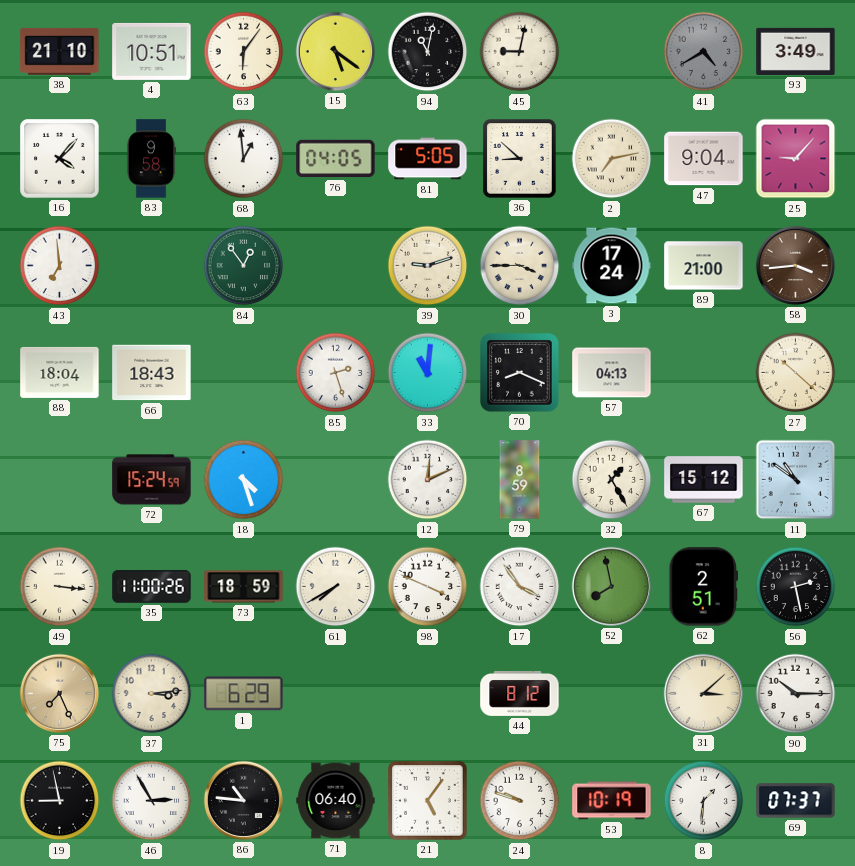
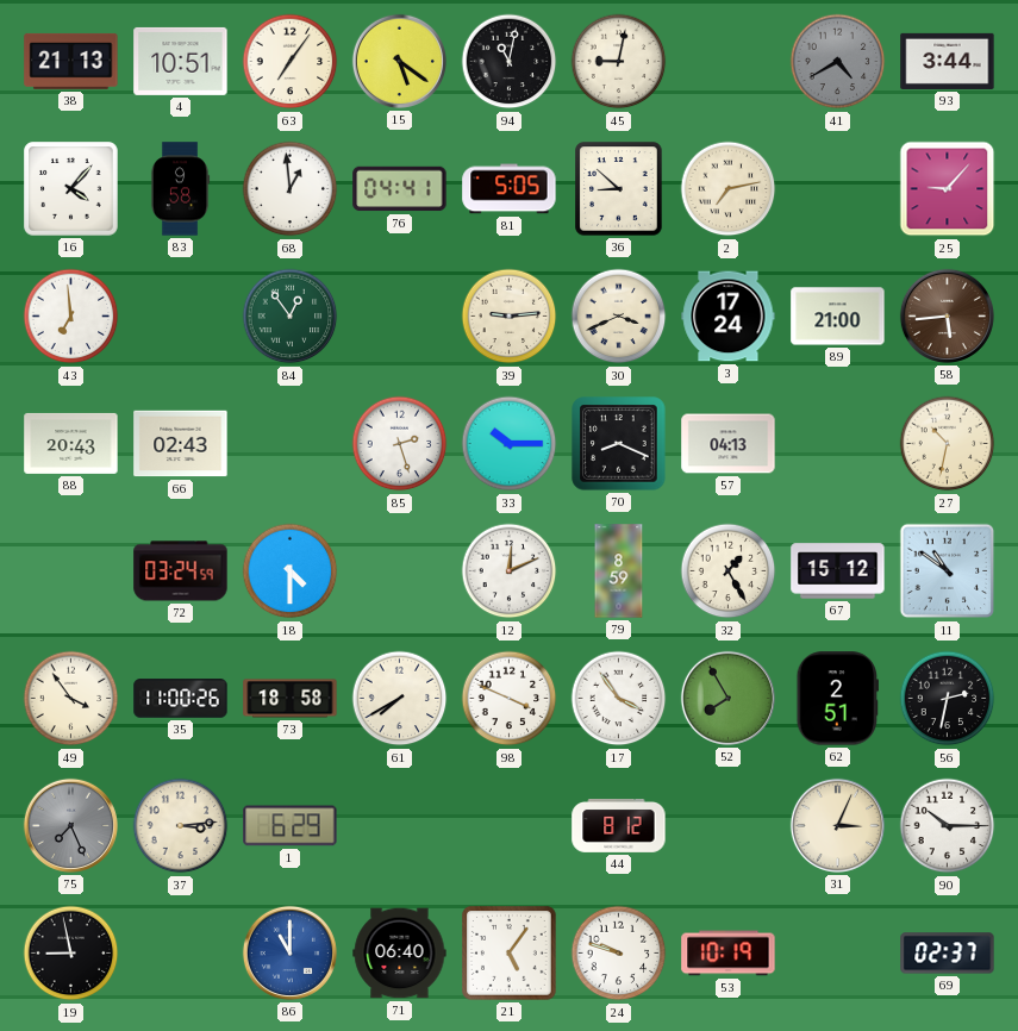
38: 21:10 -> 21:13 (71, 61)
63: 6:06 -> 7:06 (291, 62)
93: 3:49 -> 3:44 (948, 61)
76: 04:05 -> 04:41 (400, 189)
47: 9:04 -> none (704, 159)
39: 9:12 -> 9:14 (510, 317)
30: 3:45 -> 3:41 (619, 317)
58: 3:44 -> 5:44 (947, 315)
88: 18:04 -> 20:43 (71, 443)
66: 18:43 -> 02:43 (181, 444)
33: 11:01 -> 10:15 (510, 444)
27: 10:22 -> 10:32 (948, 444)
72: 15:24 -> 03:24 (181, 571)
18: 4:27 -> 4:30 (291, 571)
49: 3:16 -> 3:54 (71, 699)
73: 18:59 -> 18:58 (291, 699)
52: 7:58 -> 7:55 (727, 698)
56: 2:28 -> 2:32 (948, 699)
75 dial: champagne -> grey (70, 825)
31: 3:08 -> 3:04 (837, 825)
46: 2:55 -> none (152, 801)
86: 10:46 -> 11:00 (289, 952)
86 dial: black -> blue (289, 952)
8: 1:31 -> none (704, 801)
69: 07:37 -> 02:37 (948, 954)
